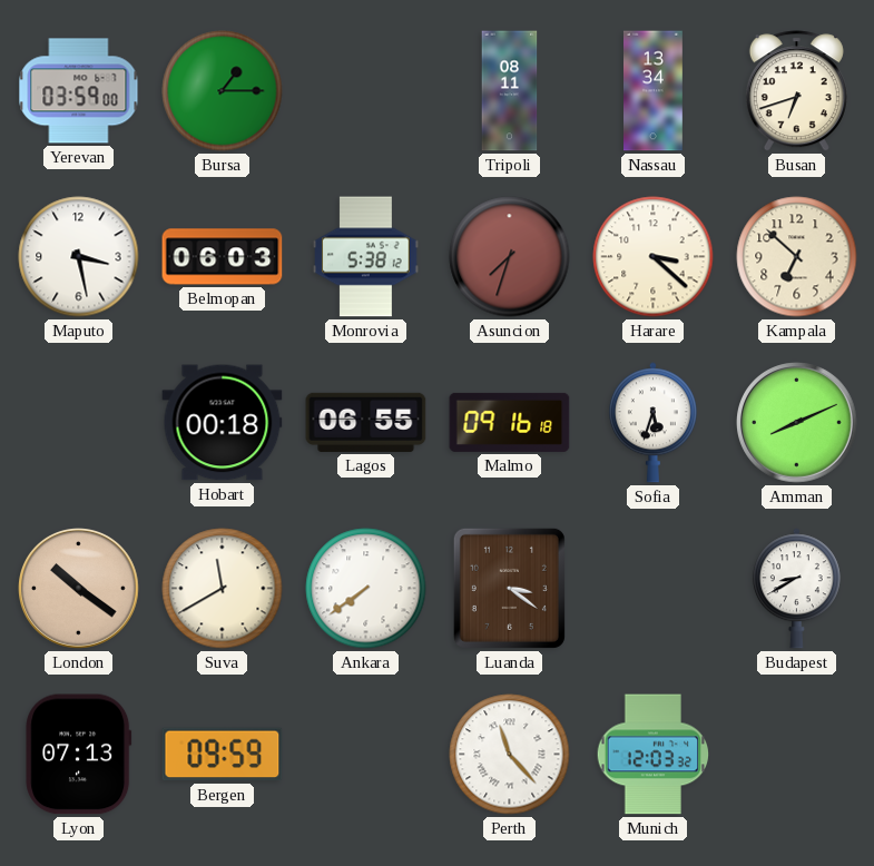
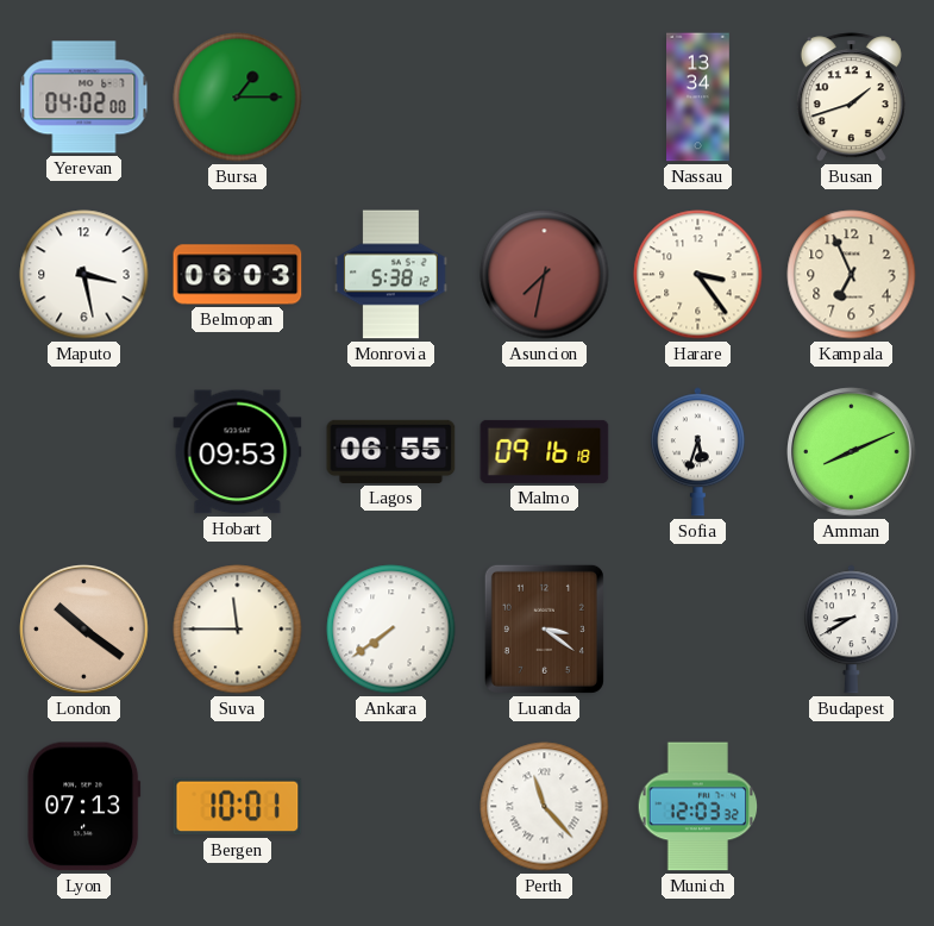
Yerevan: 03:59 -> 04:02 (84, 98)
Tripoli: 08:11 -> none (510, 91)
Busan: 6:42 -> 1:42 (851, 98)
Asuncion: 7:33 -> 7:32 (545, 275)
Harare: 3:22 -> 3:24 (698, 275)
Kampala: 6:52 -> 6:56 (852, 275)
Hobart: 00:18 -> 09:53 (238, 452)
Suva: 11:40 -> 11:45 (238, 630)
Bergen: 09:59 -> 10:01 (238, 807)
